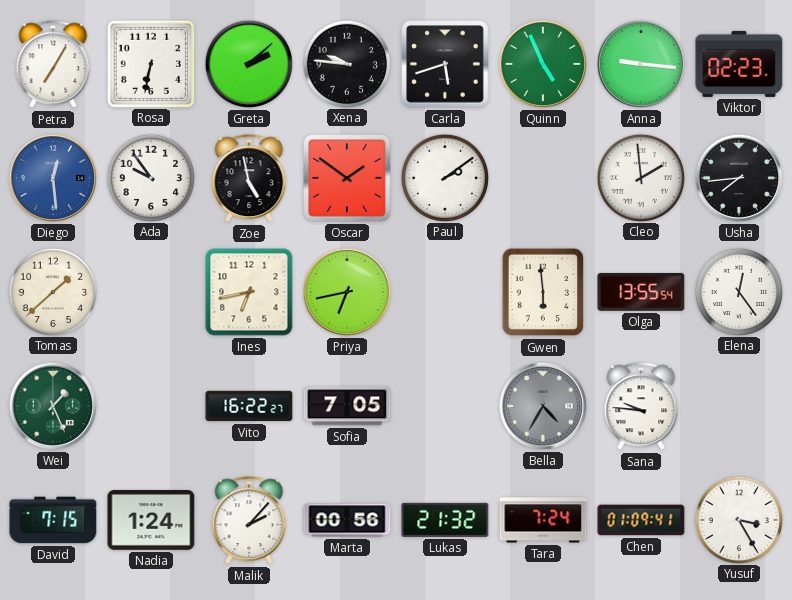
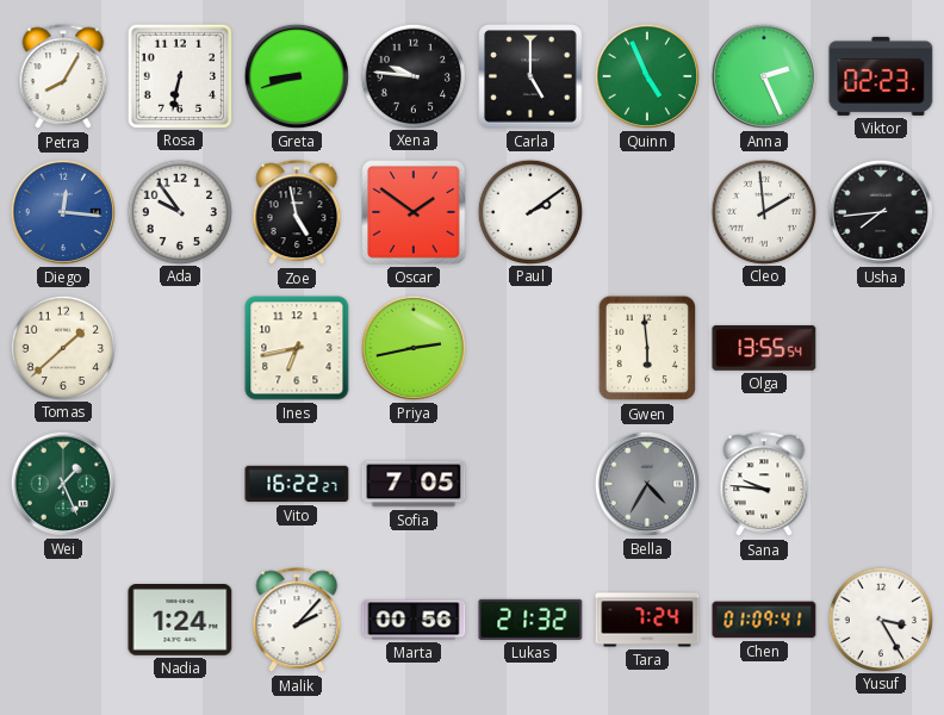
Petra: 7:05 -> 8:05 (63, 77)
Greta: 2:08 -> 8:42 (297, 76)
Carla: 5:42 -> 5:00 (530, 76)
Anna: 9:16 -> 2:26 (764, 76)
Diego: 12:29 -> 12:16 (63, 212)
Priya: 6:43 -> 2:43 (414, 348)
Elena: 12:24 -> none (738, 291)
David: 7:15 -> none (53, 520)
